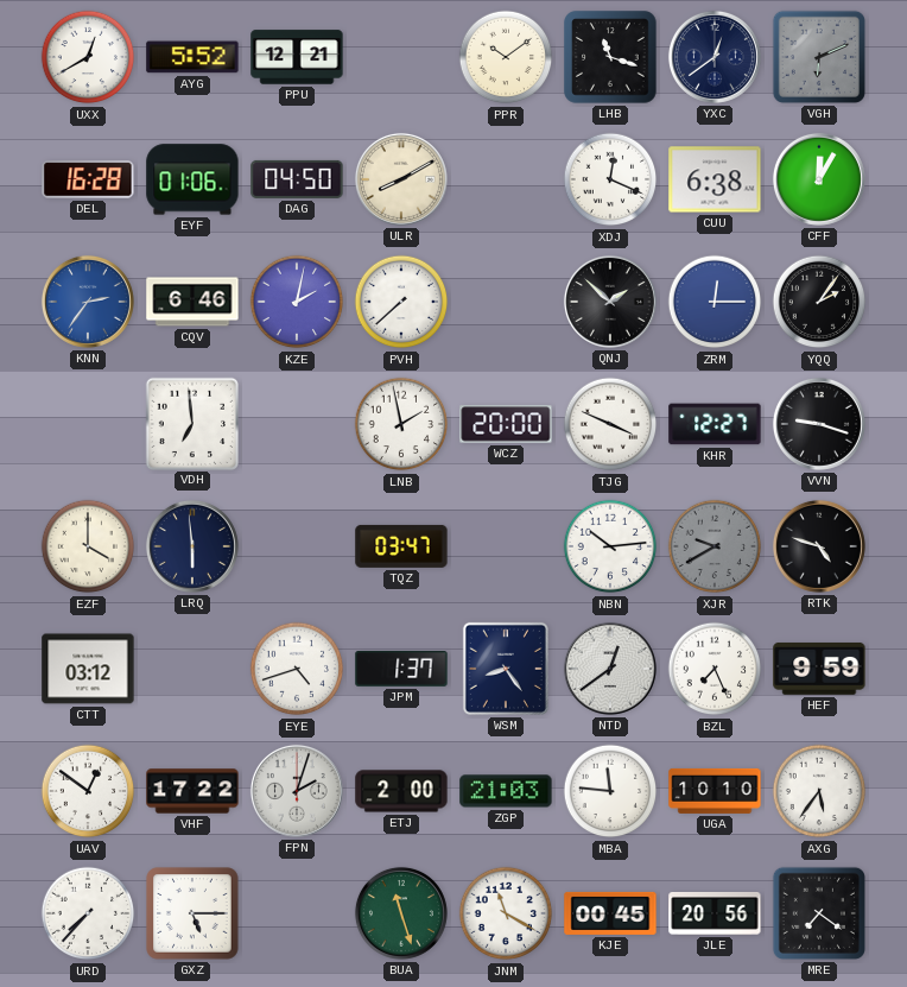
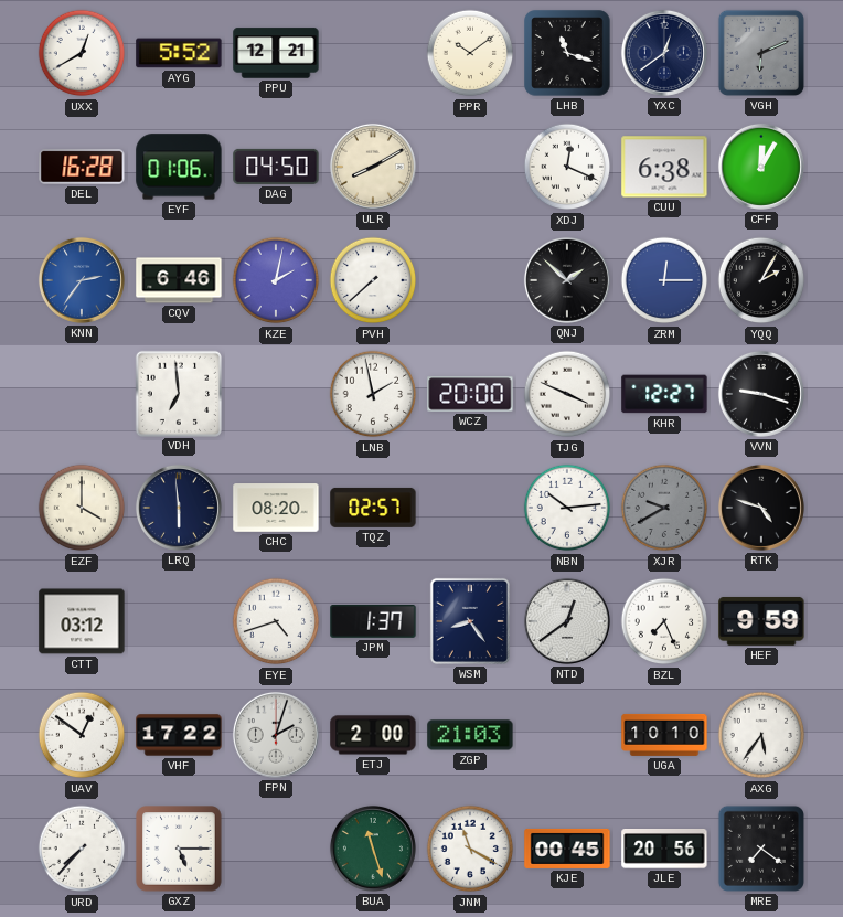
YQQ: 2:06 -> 2:05 (761, 280)
CHC: none -> 08:20 (276, 508)
TQZ: 03:47 -> 02:57 (373, 508)
MBA: 11:46 -> none (610, 791)
